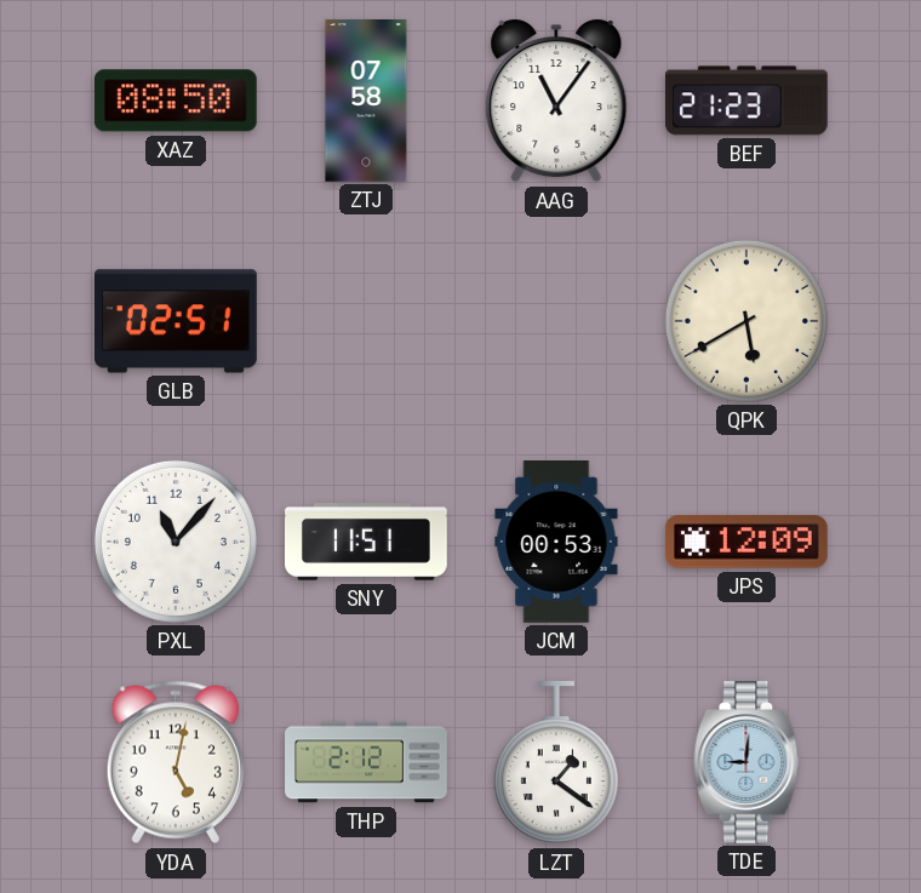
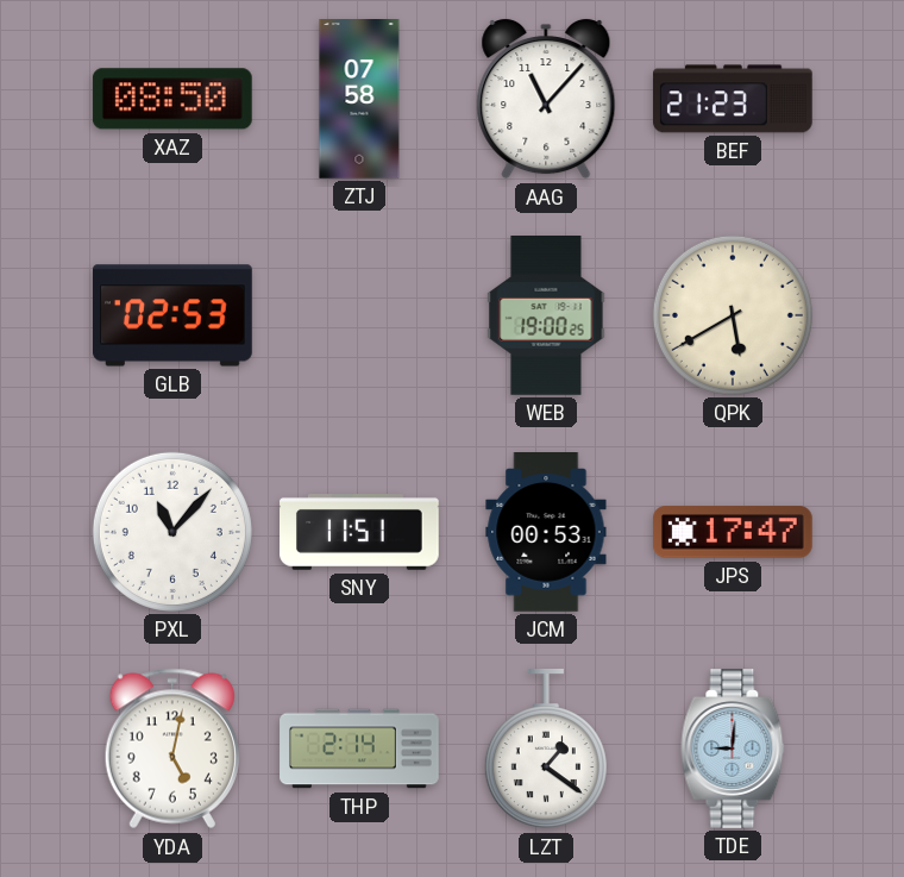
AAG: 11:06 -> 11:07 (546, 99)
GLB: 02:51 -> 02:53 (174, 315)
WEB: none -> 19:00 (546, 317)
JPS: 12:09 -> 17:47 (733, 532)
THP: 2:12 -> 2:14 (359, 748)
